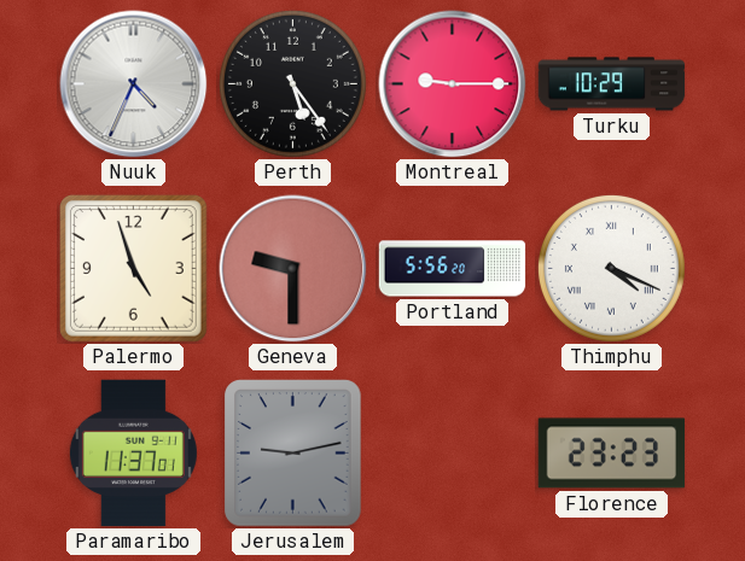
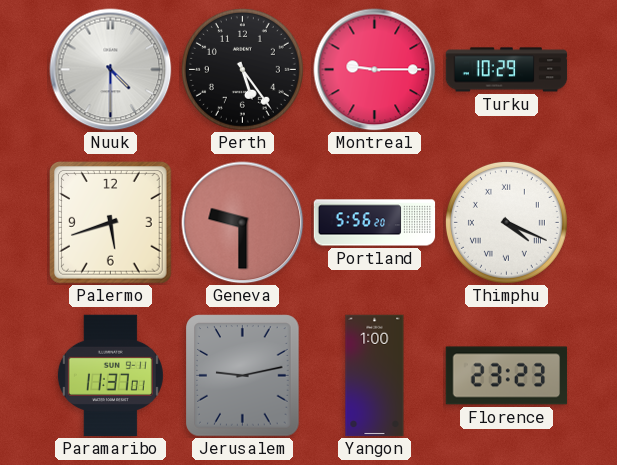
Nuuk: 4:34 -> 4:30 (111, 70)
Palermo: 4:57 -> 5:42 (111, 223)
Yangon: none -> 1:00 (375, 376)
